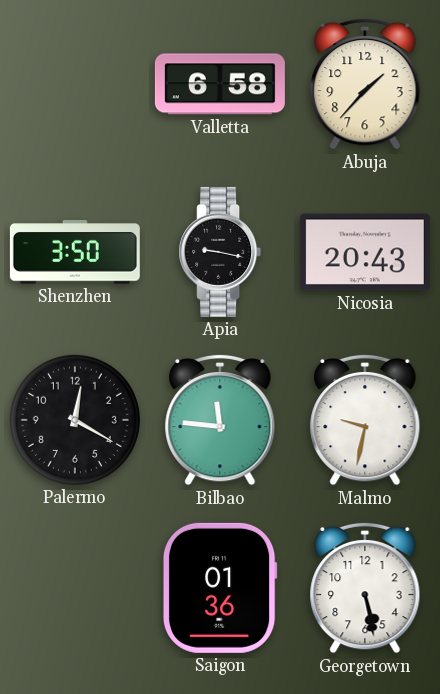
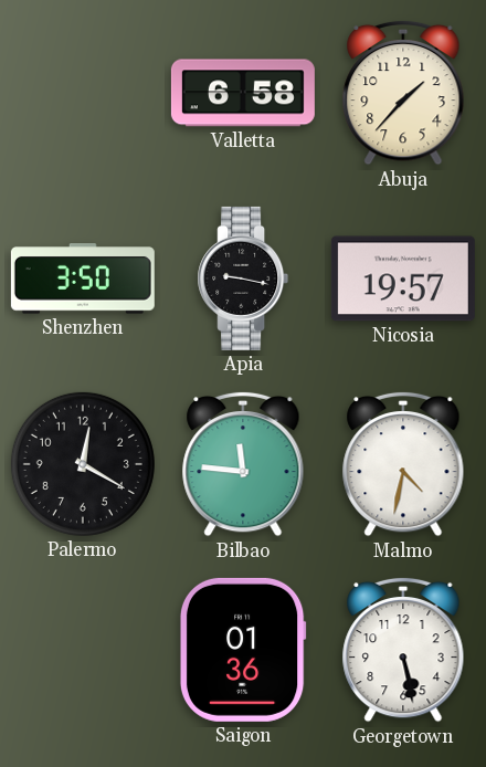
Nicosia: 20:43 -> 19:57 (403, 279)
Malmo: 9:32 -> 4:32 (403, 464)
